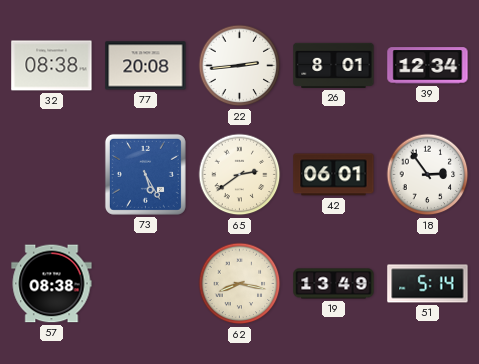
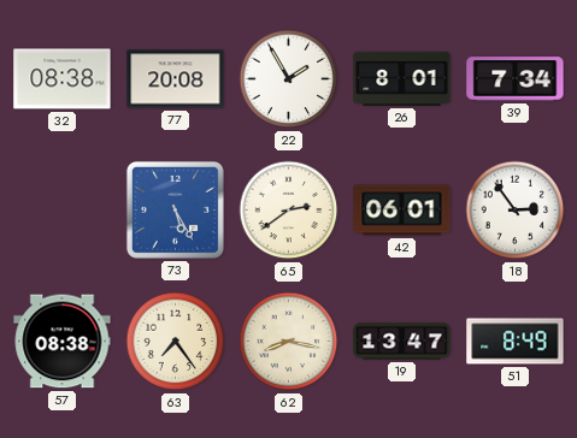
22: 2:44 -> 1:55 (289, 79)
39: 12:34 -> 7:34 (516, 79)
63: none -> 7:24 (176, 342)
19: 13:49 -> 13:47 (402, 342)
51: 5:14 -> 8:49 (516, 342)
